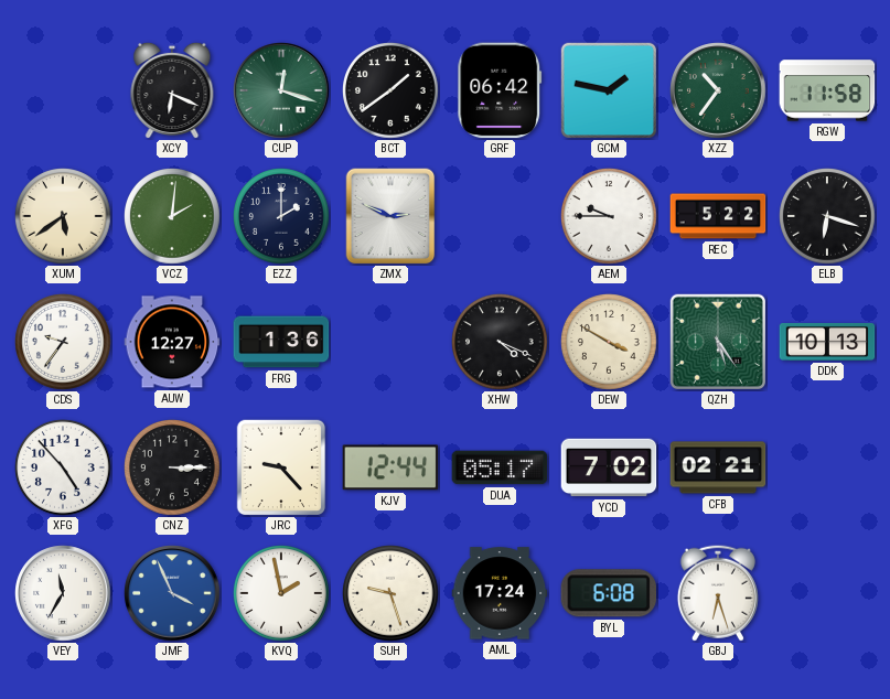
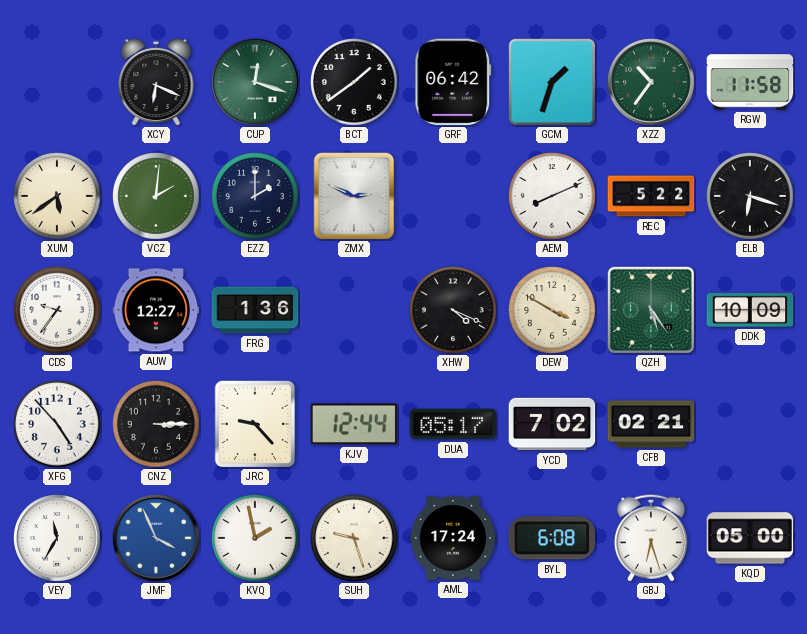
GCM: 1:47 -> 1:33 (551, 81)
AEM: 9:45 -> 8:11 (553, 197)
DDK: 10:13 -> 10:09 (750, 310)
KQD: none -> 05:00 (750, 538)
